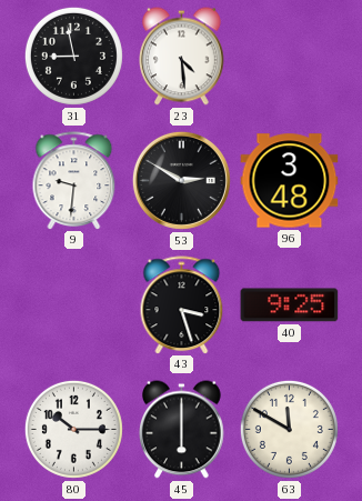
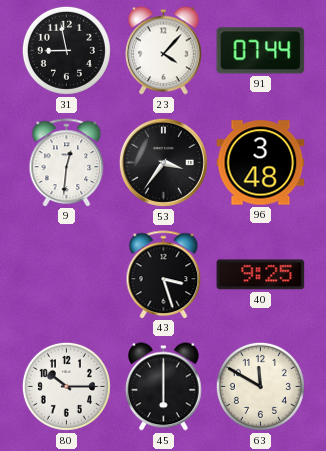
23: 4:29 -> 4:07 (164, 51)
91: none -> 07:44 (261, 51)
9: 9:31 -> 12:31 (67, 162)
53: 2:50 -> 3:36 (163, 162)
